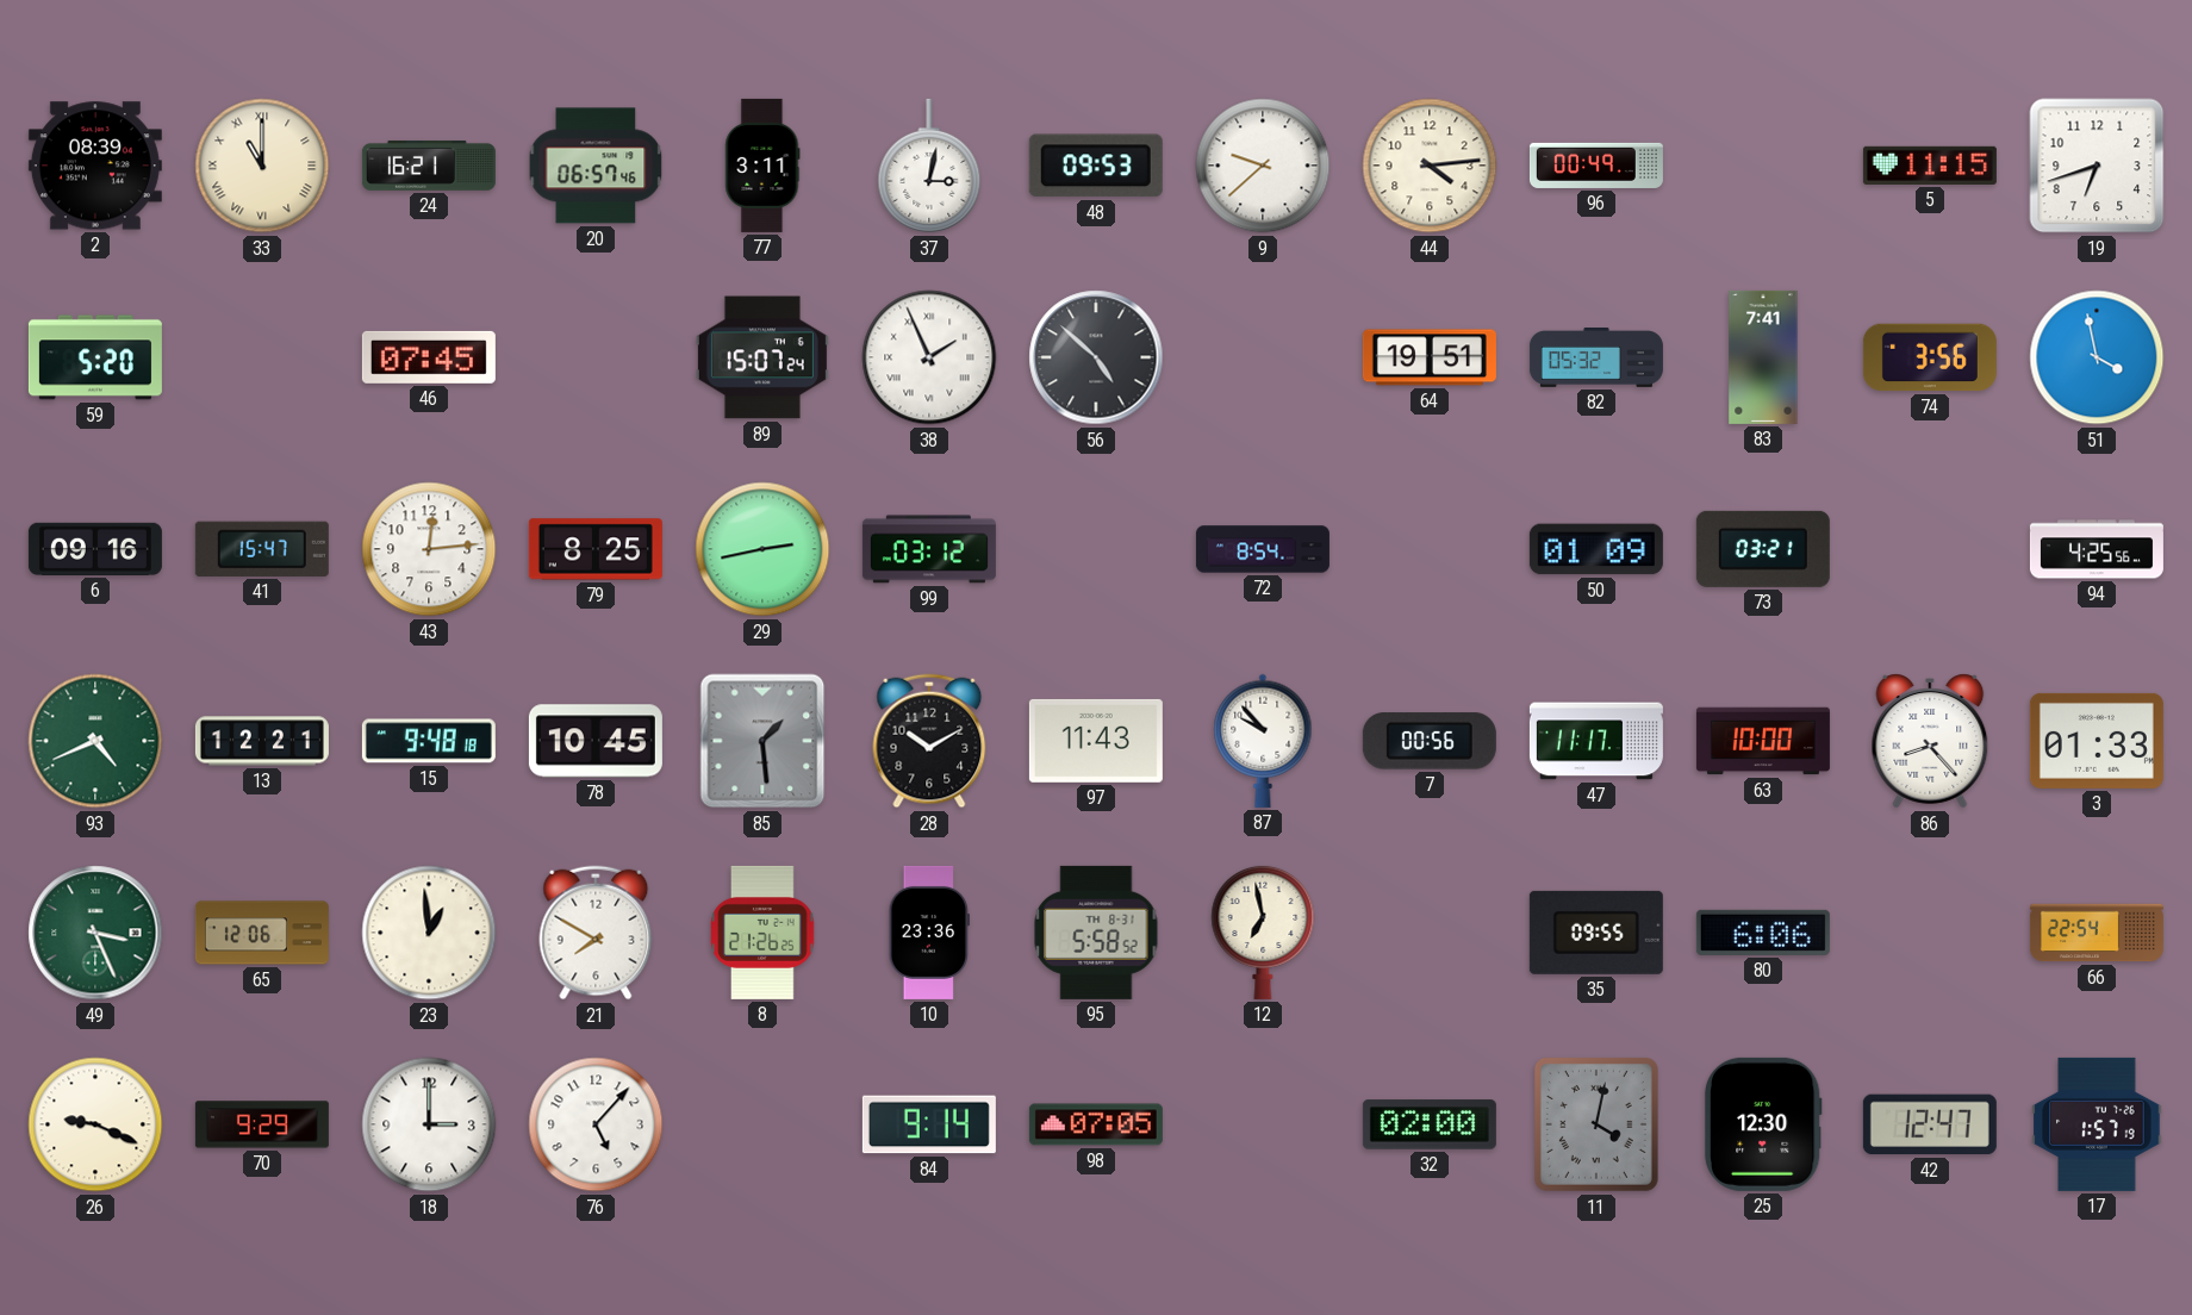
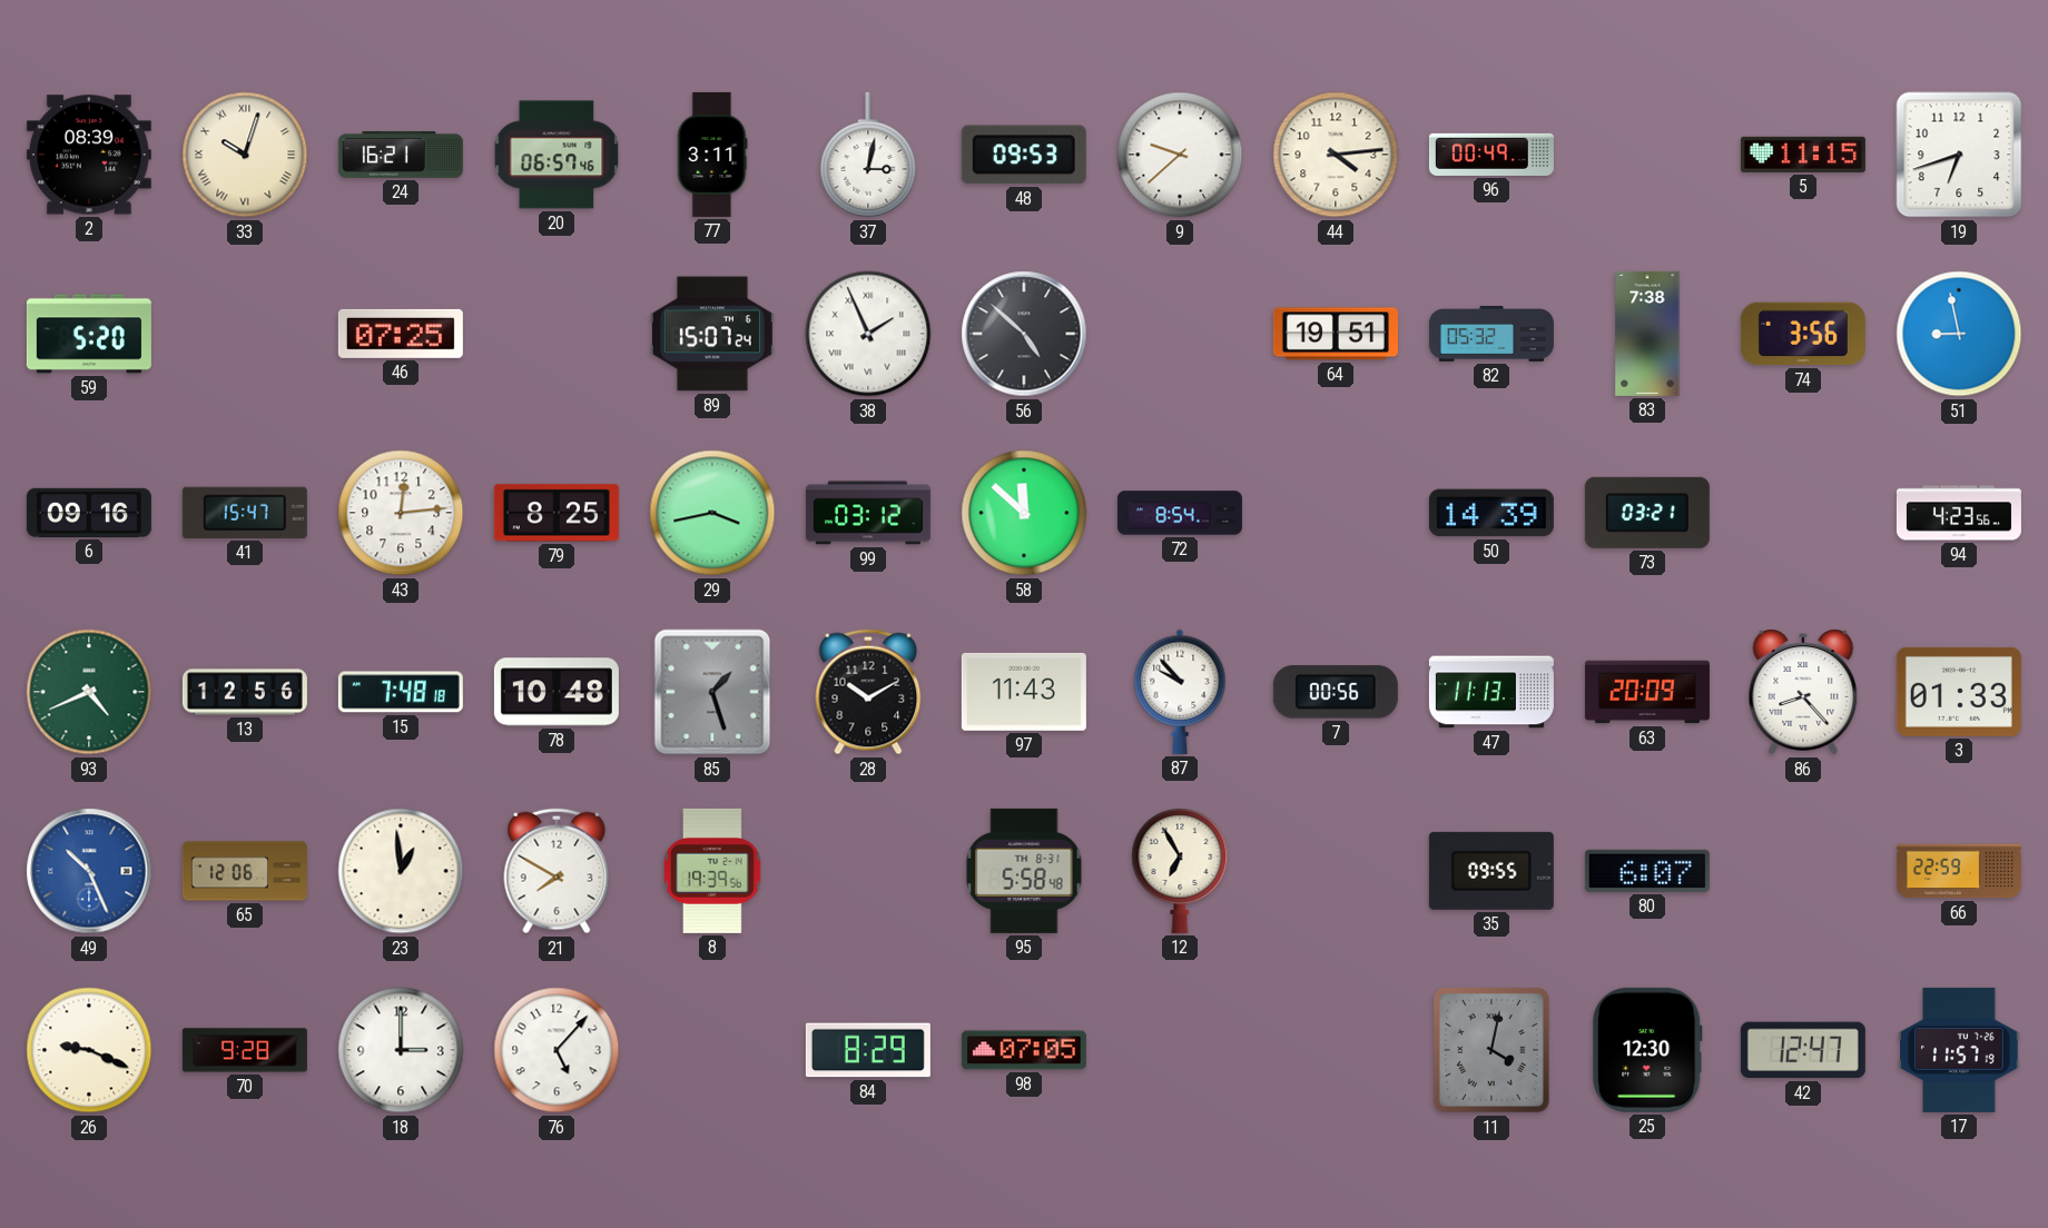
33: 11:00 -> 10:03 (245, 155)
46: 07:45 -> 07:25 (401, 334)
83: 7:41 -> 7:38 (1647, 334)
51: 3:58 -> 8:58 (1959, 334)
29: 2:43 -> 3:43 (712, 513)
58: none -> 11:52 (1024, 513)
50: 01:09 -> 14:39 (1491, 513)
94: 4:25 -> 4:23 (1959, 513)
13: 12:21 -> 12:56 (245, 692)
15: 9:48 -> 7:48 (401, 692)
78: 10:45 -> 10:48 (557, 692)
85: 1:29 -> 1:27 (712, 692)
47: 11:17 -> 11:13 (1491, 692)
63: 10:00 -> 20:09 (1647, 692)
49: 3:26 -> 10:26 (89, 871)
49 dial: green -> blue (89, 871)
8: 21:26 -> 19:39 (712, 871)
10: 23:36 -> none (929, 933)
95: 5:58:52 -> 5:58:48 (1024, 871)
12: 6:58 -> 6:55 (1180, 870)
80: 6:06 -> 6:07 (1647, 871)
66: 22:54 -> 22:59 (1959, 871)
70: 9:29 -> 9:28 (245, 1050)
84: 9:14 -> 8:29 (868, 1050)
32: 02:00 -> none (1430, 1124)
17: 1:57 -> 11:57 (1959, 1050)
